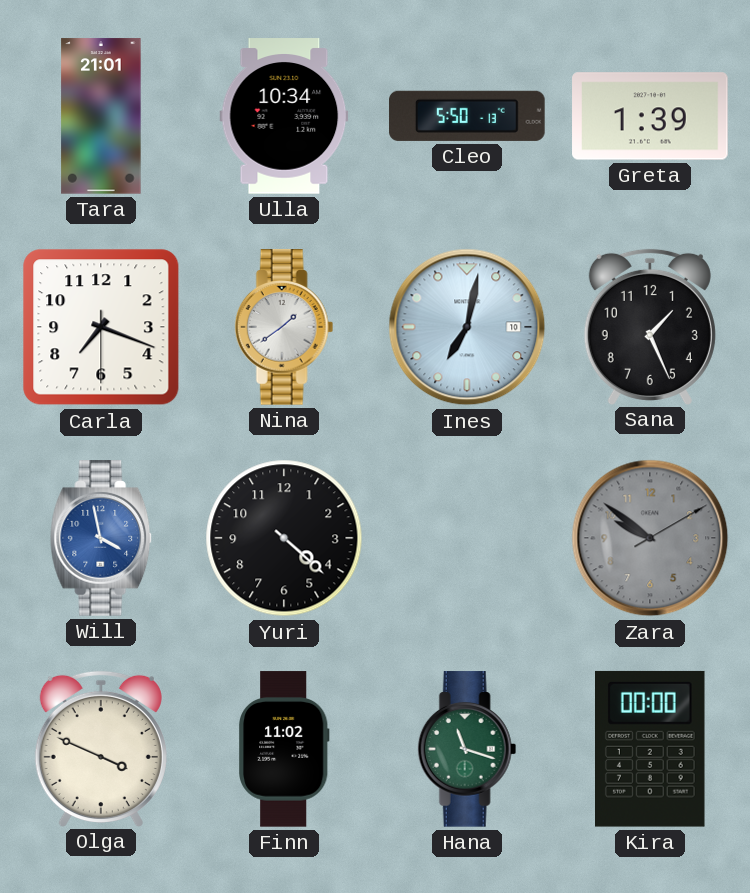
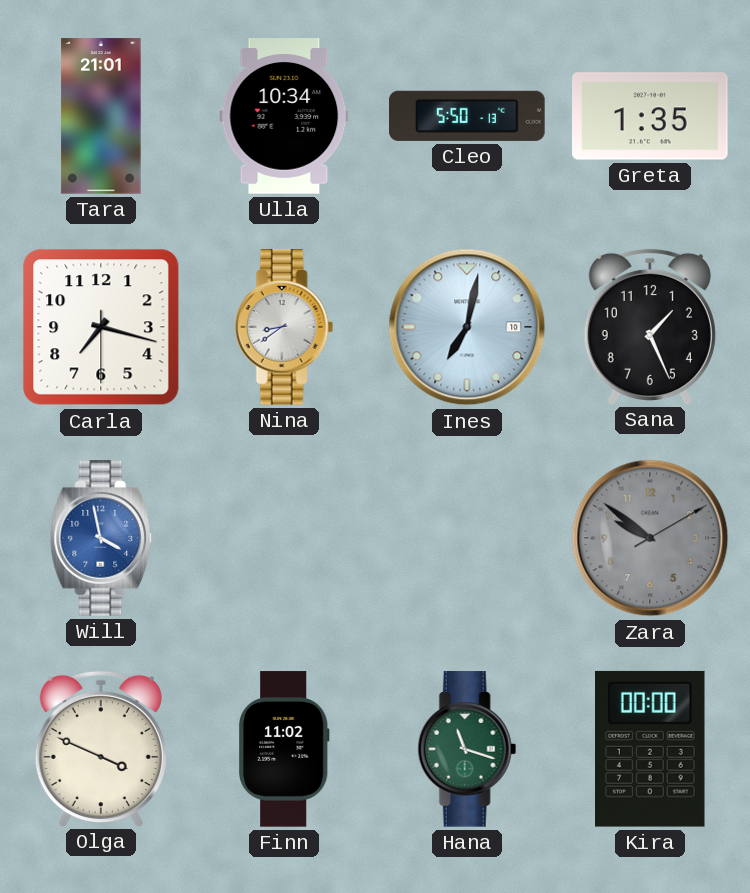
Greta: 1:39 -> 1:35 (650, 116)
Carla: 7:18 -> 7:17 (101, 327)
Nina: 1:39 -> 8:39 (284, 327)
Yuri: 4:22 -> none (284, 538)
